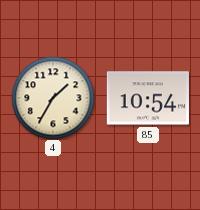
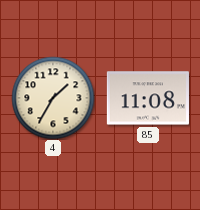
85: 10:54 -> 11:08 (148, 98)
